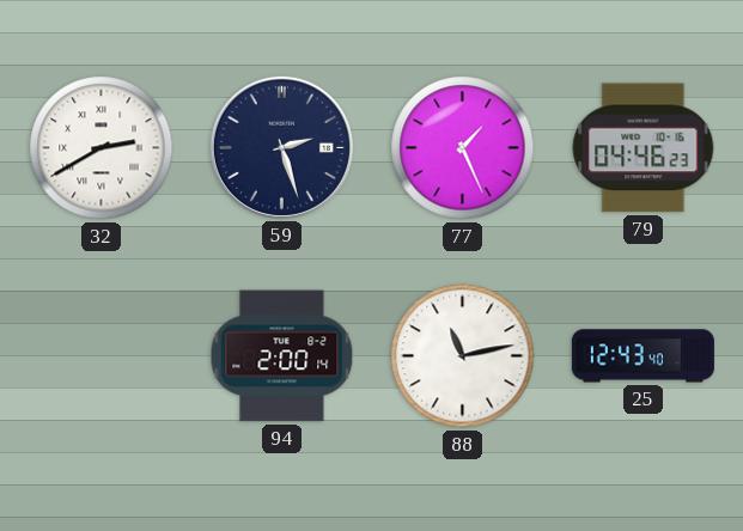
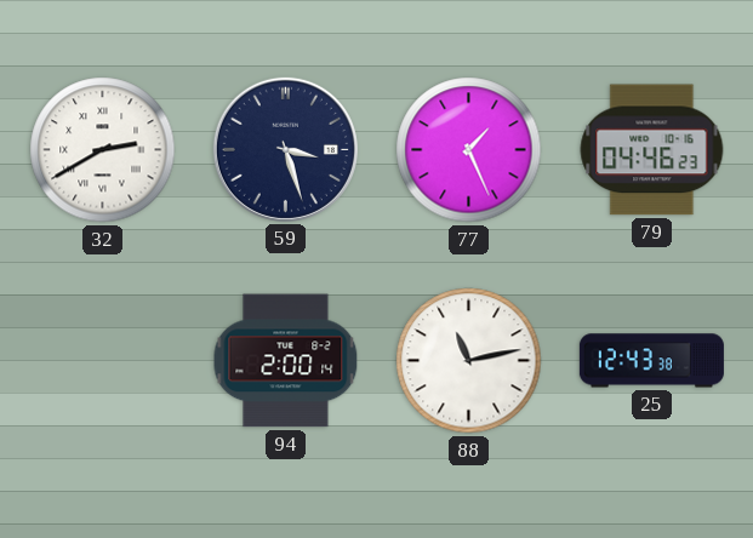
59: 2:27 -> 3:27 (285, 149)
25: 12:43:40 -> 12:43:38 (651, 361)
